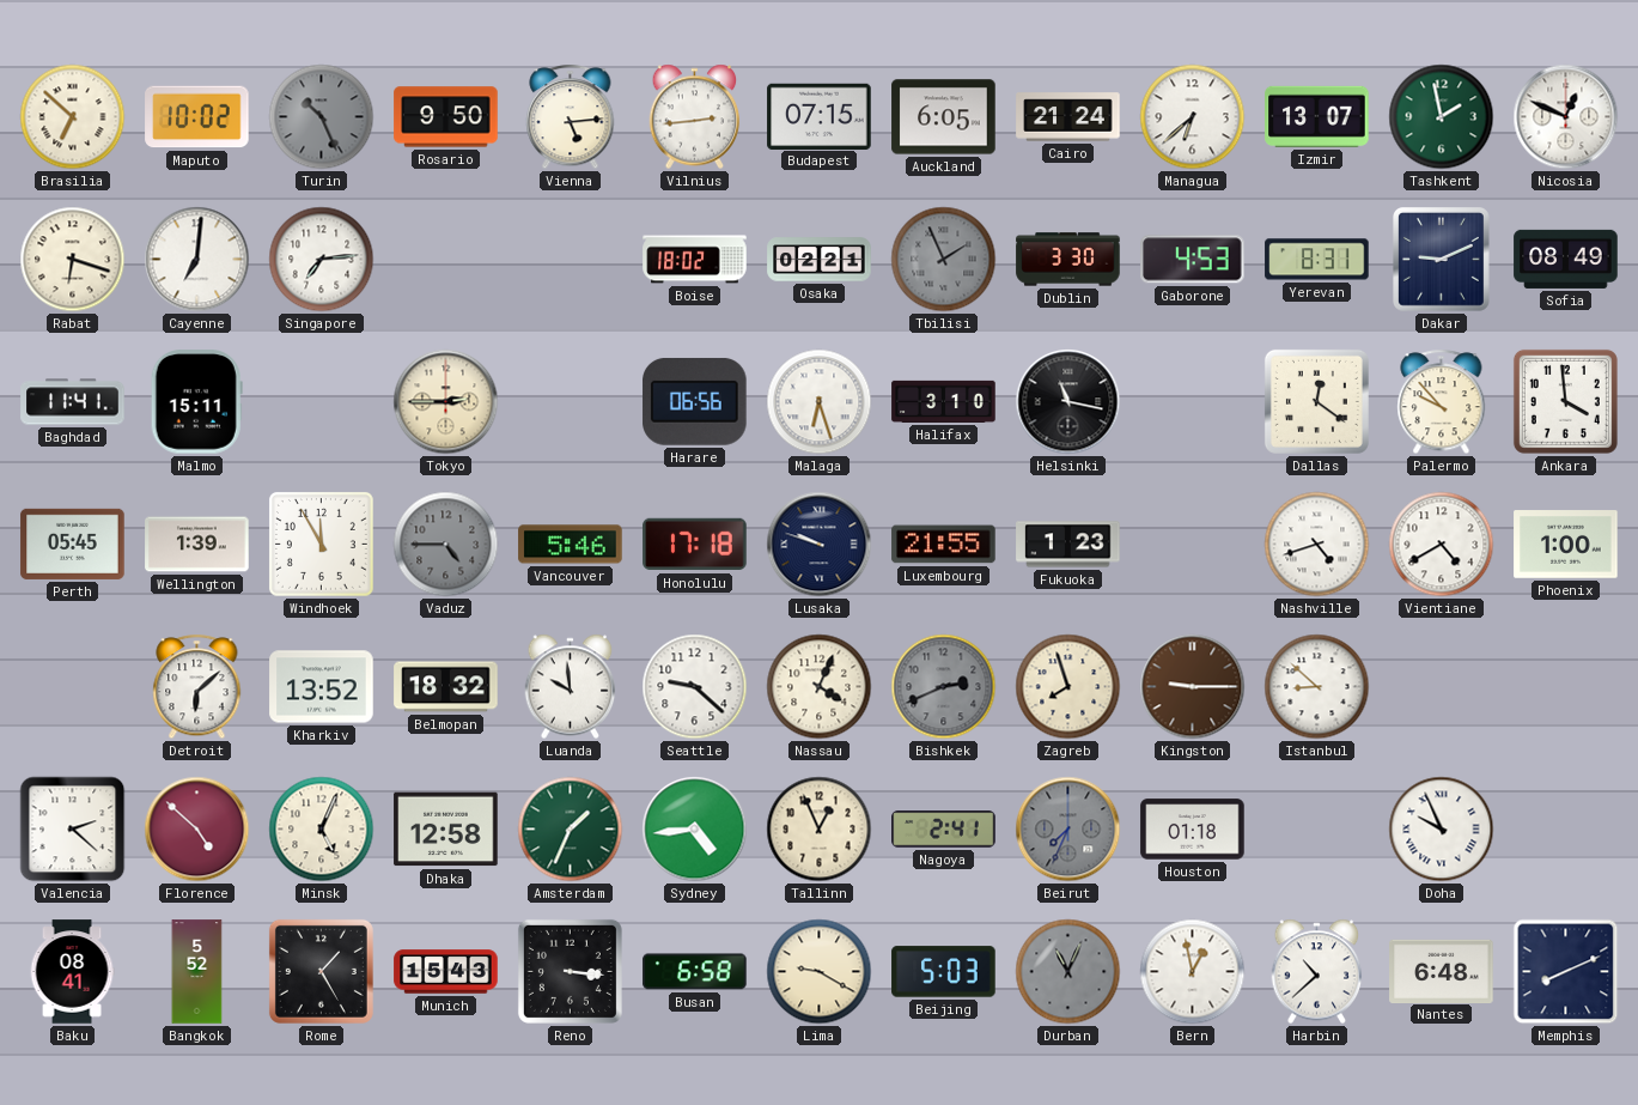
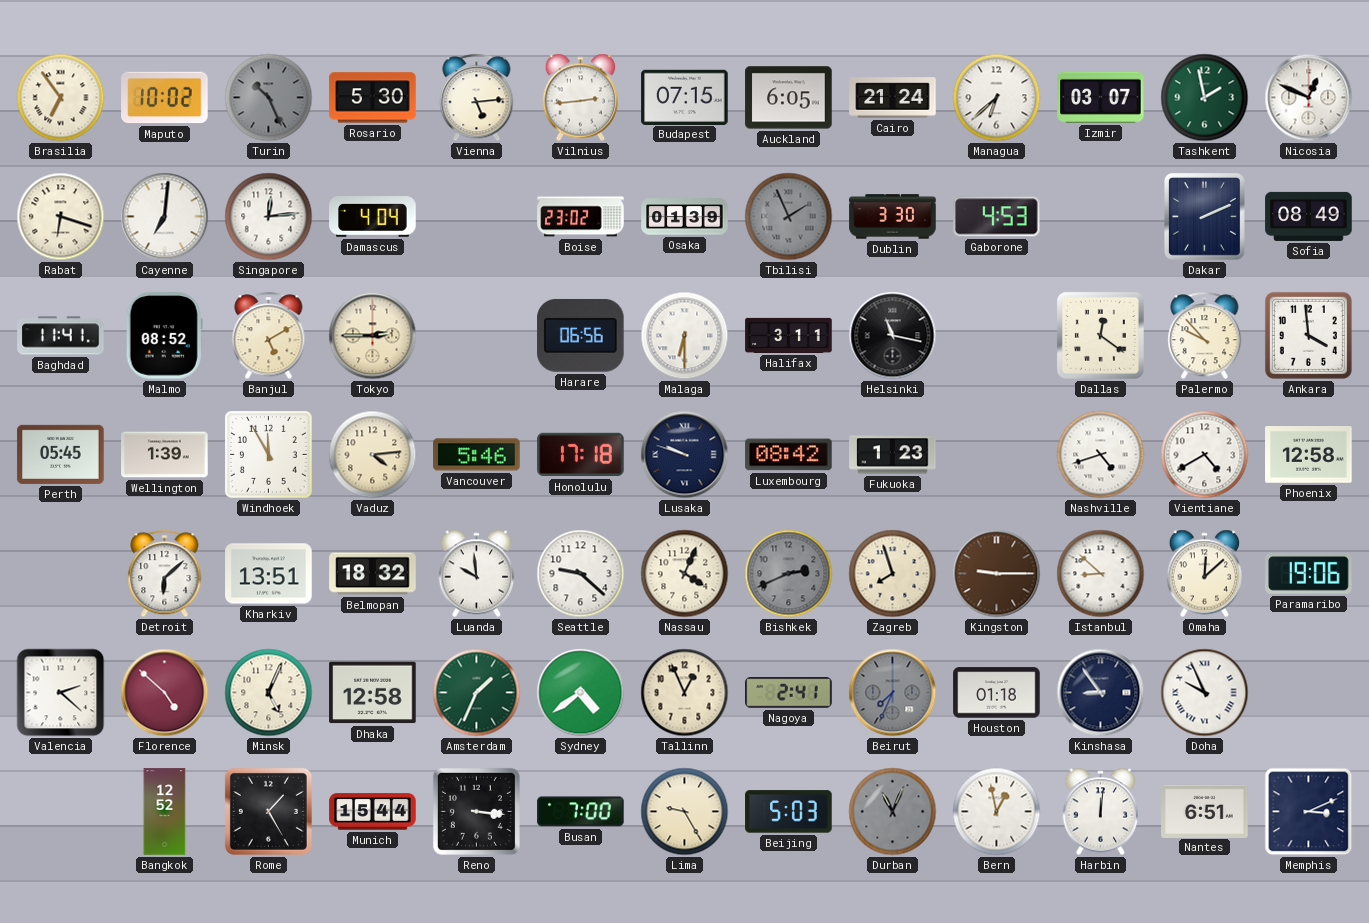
Brasilia: 6:52 -> 6:54 (61, 98)
Rosario: 9:50 -> 5:30 (373, 98)
Izmir: 13:07 -> 03:07 (1101, 97)
Singapore: 7:14 -> 12:14 (269, 217)
Damascus: none -> 4:04 (373, 217)
Boise: 18:02 -> 23:02 (581, 217)
Osaka: 02:21 -> 01:39 (685, 217)
Yerevan: 8:31 -> none (1317, 260)
Dakar: 9:11 -> 2:11 (1205, 217)
Malmo: 15:11 -> 08:52 (164, 336)
Banjul: none -> 5:10 (269, 336)
Malaga: 6:27 -> 6:30 (685, 336)
Halifax: 3:10 -> 3:11 (789, 335)
Vaduz: 4:45 -> 4:14 (373, 455)
Vaduz dial: grey -> cream (373, 455)
Luxembourg: 21:55 -> 08:42 (789, 455)
Phoenix: 1:00 -> 12:58 (1309, 455)
Kharkiv: 13:52 -> 13:51 (269, 574)
Omaha: none -> 12:08 (1205, 574)
Paramaribo: none -> 19:06 (1309, 574)
Sydney: 4:44 -> 4:39 (581, 693)
Kinshasa: none -> 8:54 (1101, 693)
Baku: 08:41 -> none (72, 972)
Bangkok: 5:52 -> 12:52 (165, 812)
Munich: 15:43 -> 15:44 (373, 812)
Busan: 6:58 -> 7:00 (581, 812)
Lima: 9:20 -> 9:25 (685, 812)
Harbin: 10:38 -> 12:01 (1101, 812)
Nantes: 6:48 -> 6:51 (1205, 811)
Memphis: 8:11 -> 3:11 (1309, 812)
